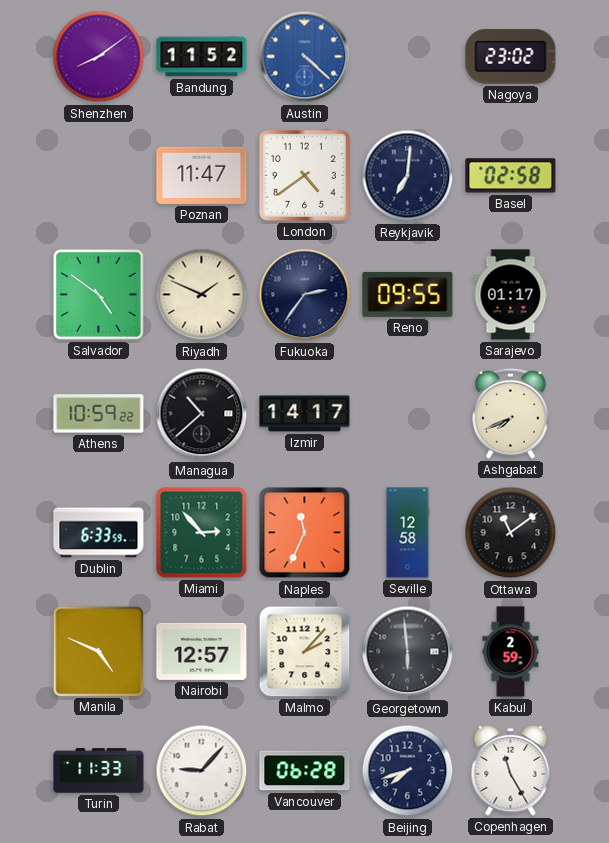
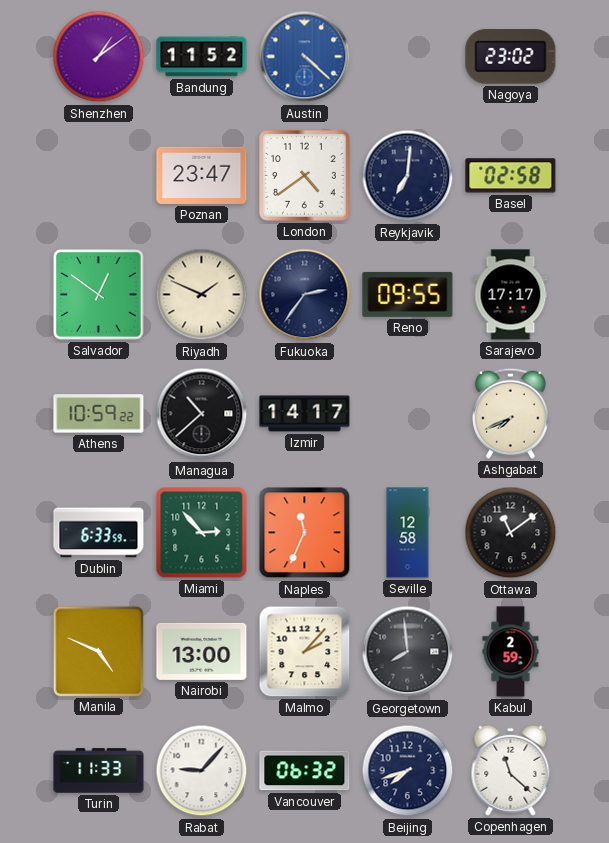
Shenzhen: 8:09 -> 1:09 (99, 57)
Poznan: 11:47 -> 23:47 (202, 175)
Salvador: 4:51 -> 12:51 (99, 295)
Sarajevo: 01:17 -> 17:17 (511, 295)
Nairobi: 12:57 -> 13:00 (202, 651)
Georgetown: 5:59 -> 7:59 (408, 652)
Vancouver: 06:28 -> 06:32 (305, 771)
Copenhagen: 11:25 -> 11:22 (511, 770)
